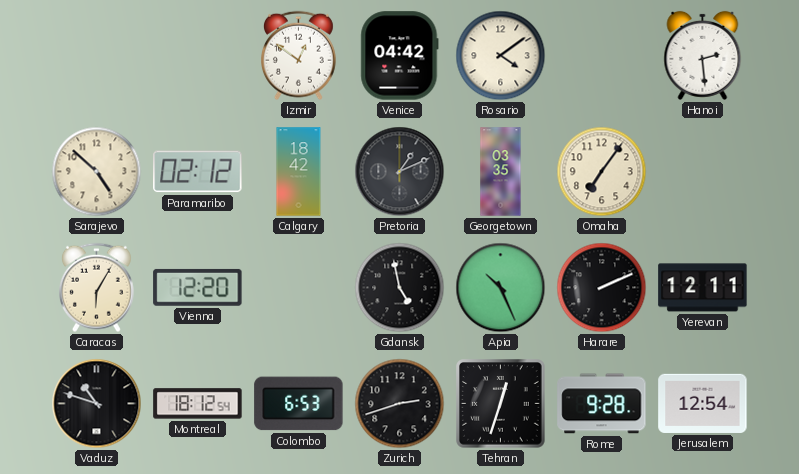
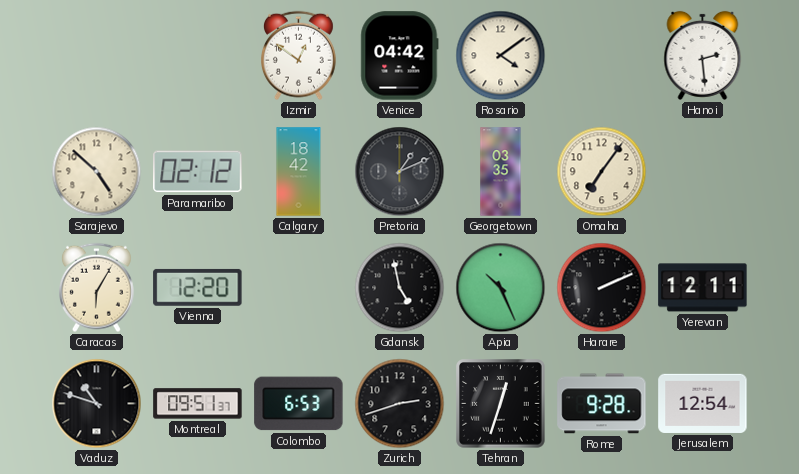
Montreal: 18:12 -> 09:51 (198, 404)
